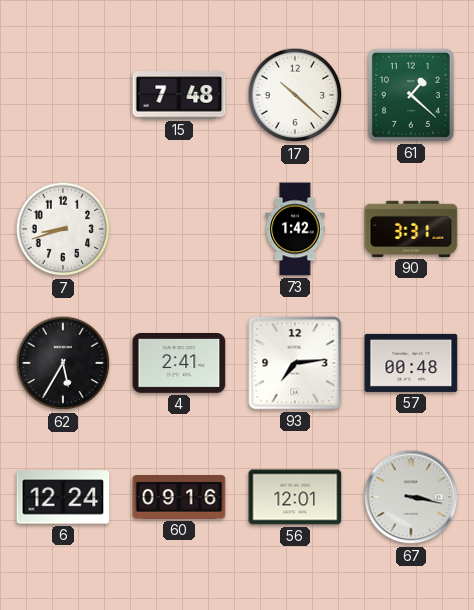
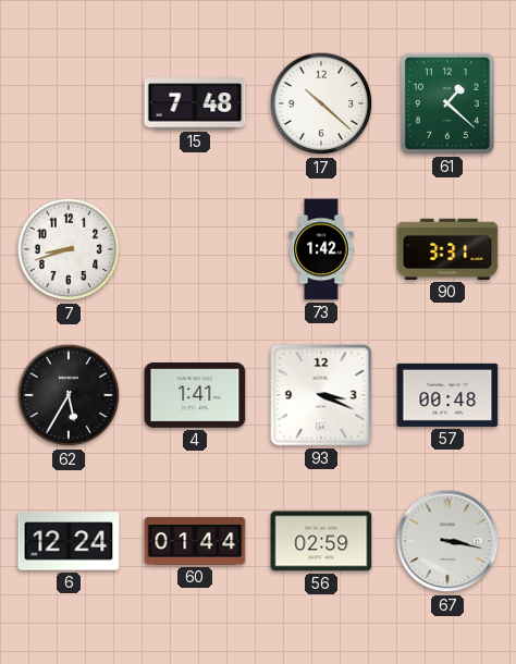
4: 2:41 -> 1:41 (195, 396)
93: 7:14 -> 3:19 (321, 395)
60: 09:16 -> 01:44 (195, 541)
56: 12:01 -> 02:59 (321, 541)
